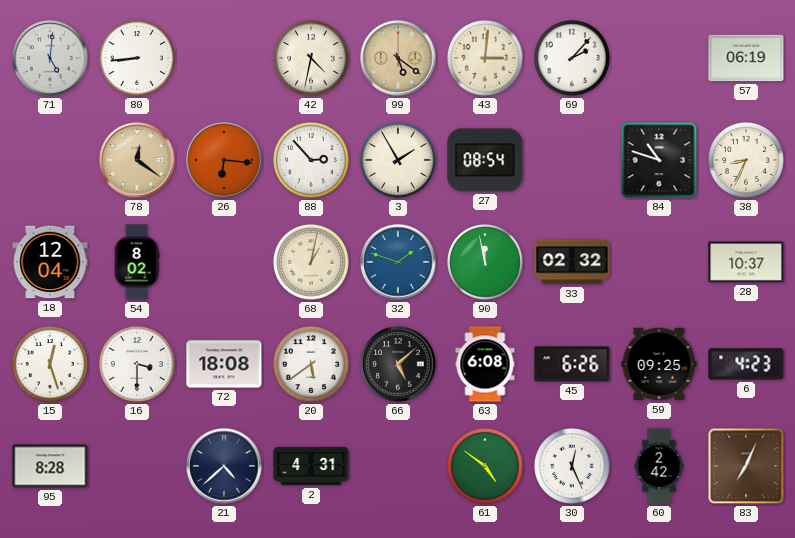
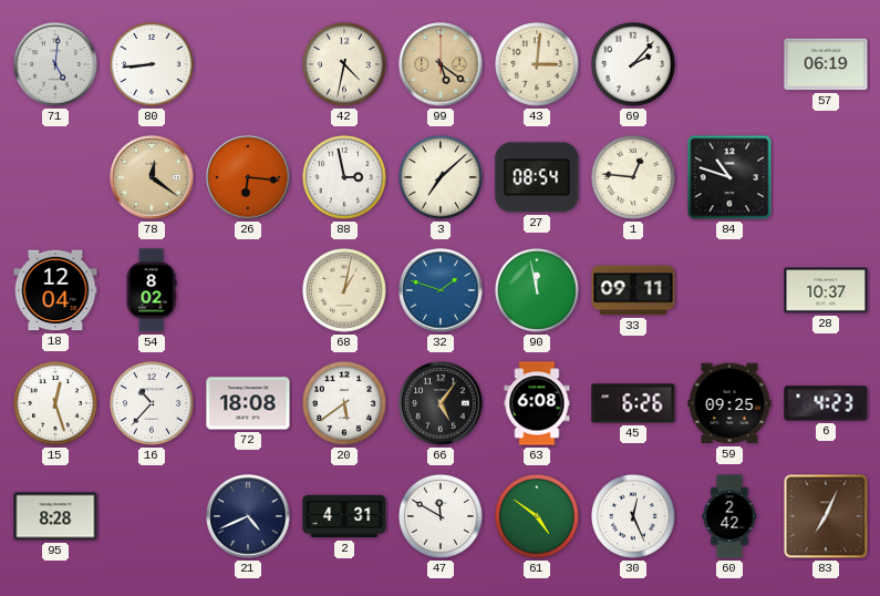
88: 2:53 -> 2:58 (345, 178)
3: 1:55 -> 7:08 (442, 178)
1: none -> 12:46 (634, 178)
38: 8:34 -> none (747, 161)
33: 02:32 -> 09:11 (633, 290)
16: 3:30 -> 10:37 (153, 404)
66: 5:08 -> 5:06 (441, 403)
21: 4:38 -> 4:41 (248, 516)
47: none -> 11:50 (442, 517)
